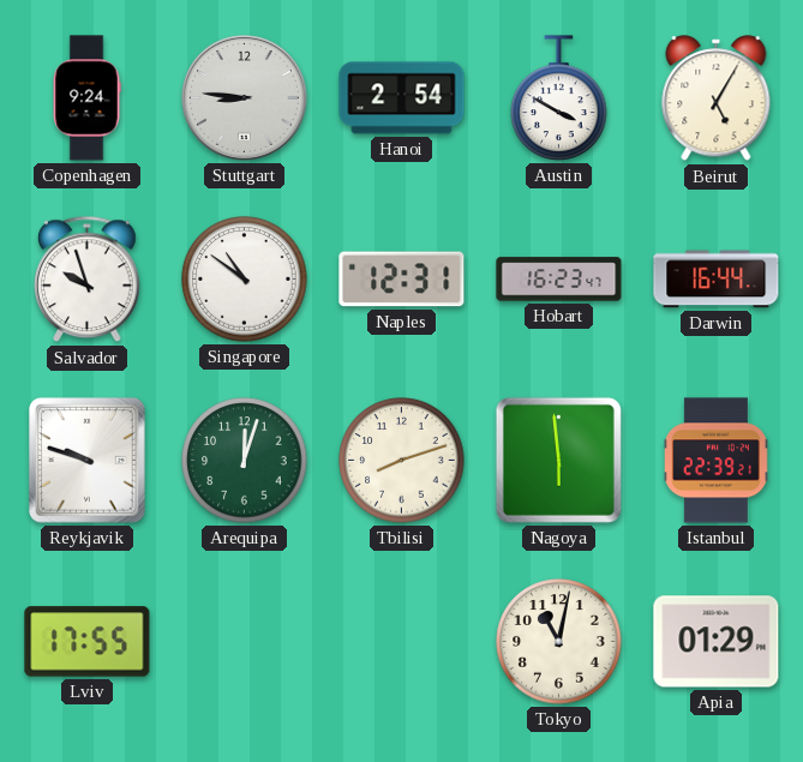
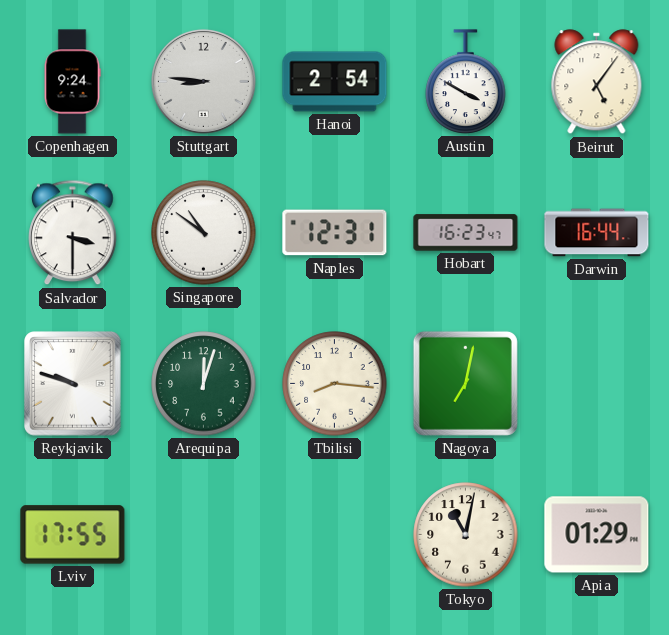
Beirut: 5:05 -> 5:06 (597, 82)
Salvador: 9:57 -> 3:30 (73, 233)
Tbilisi: 8:12 -> 8:16 (335, 384)
Nagoya: 5:59 -> 7:02 (465, 383)
Istanbul: 22:39 -> none (717, 461)
